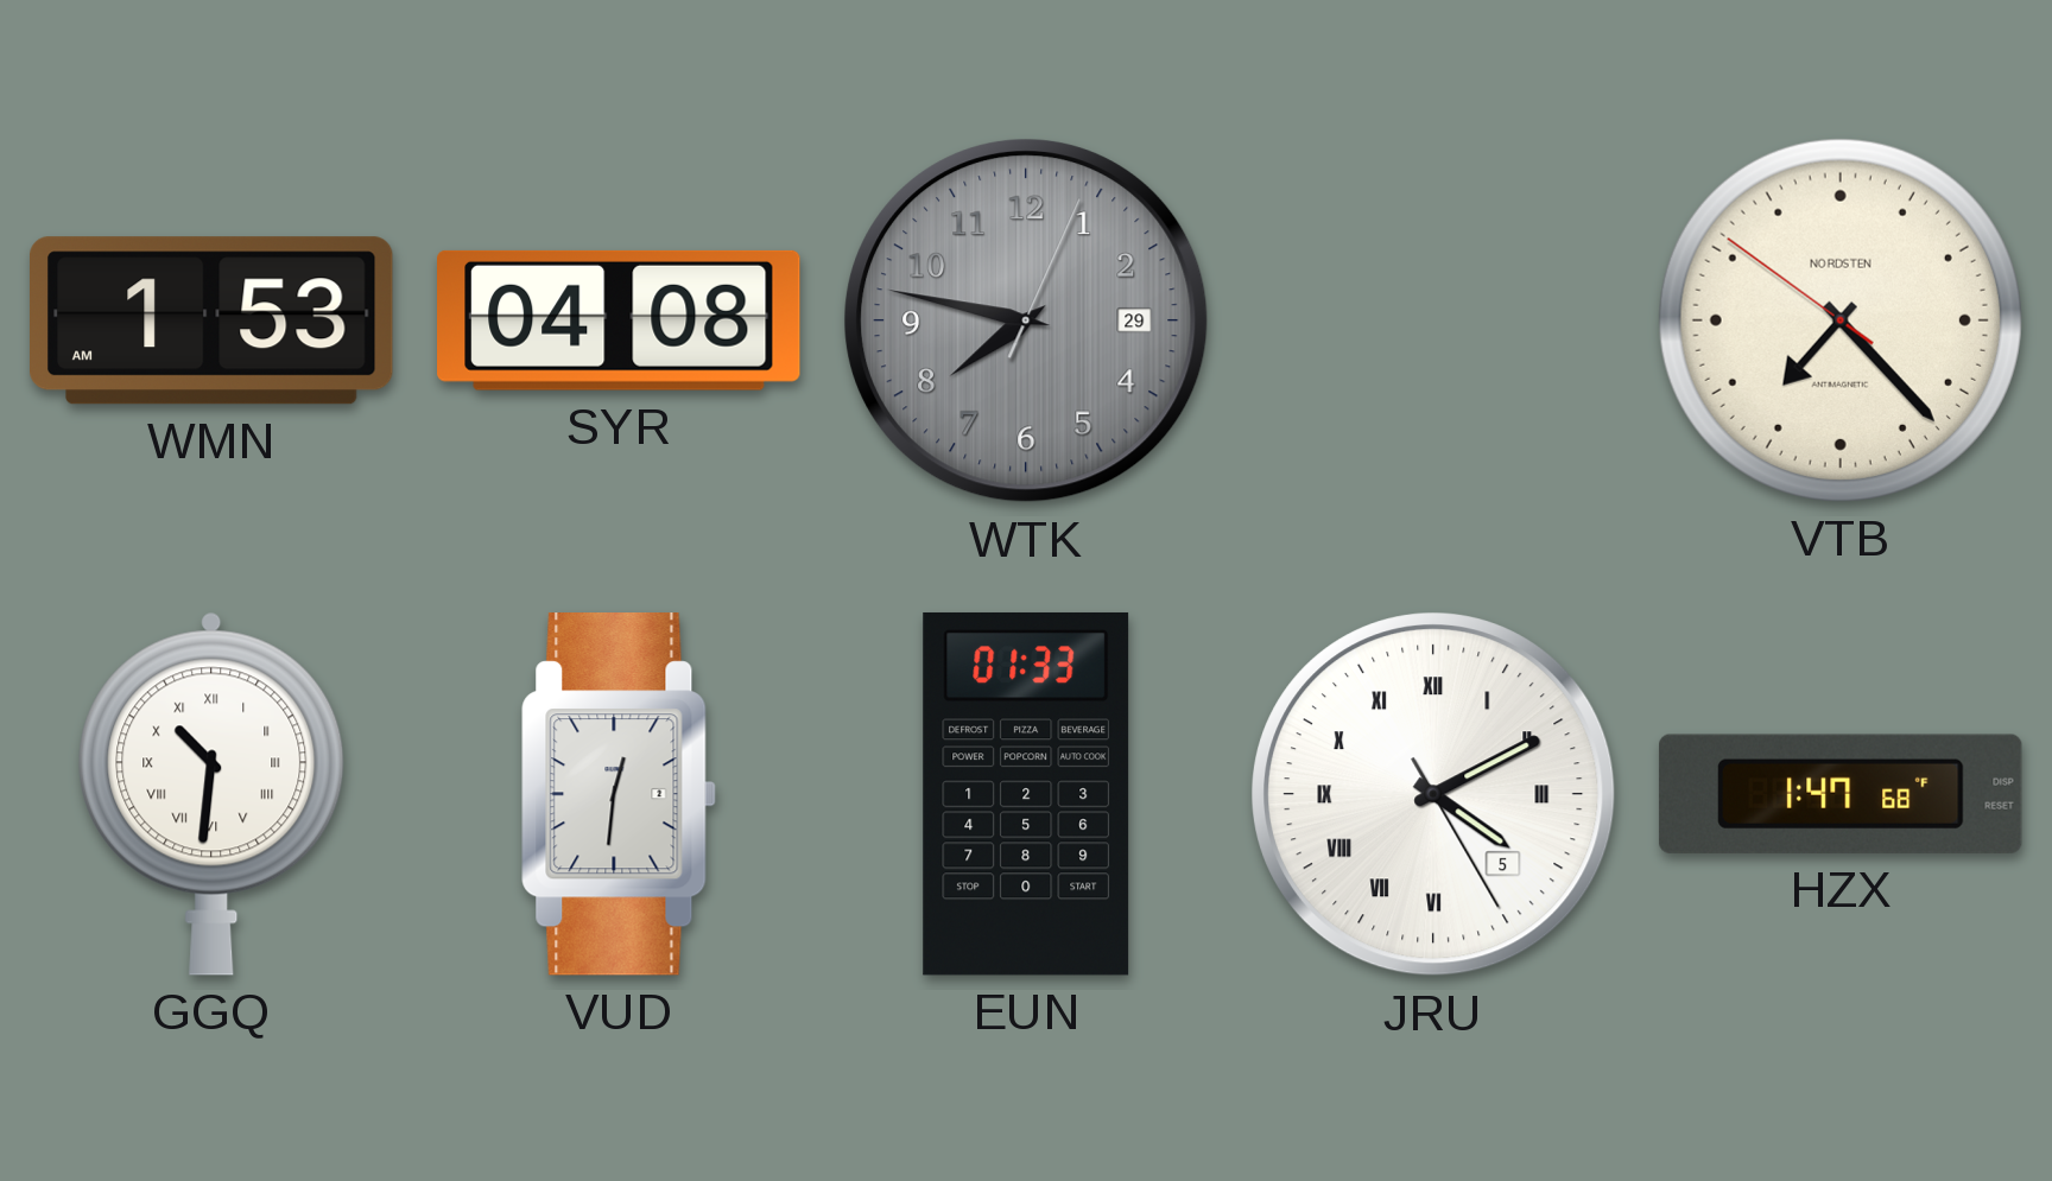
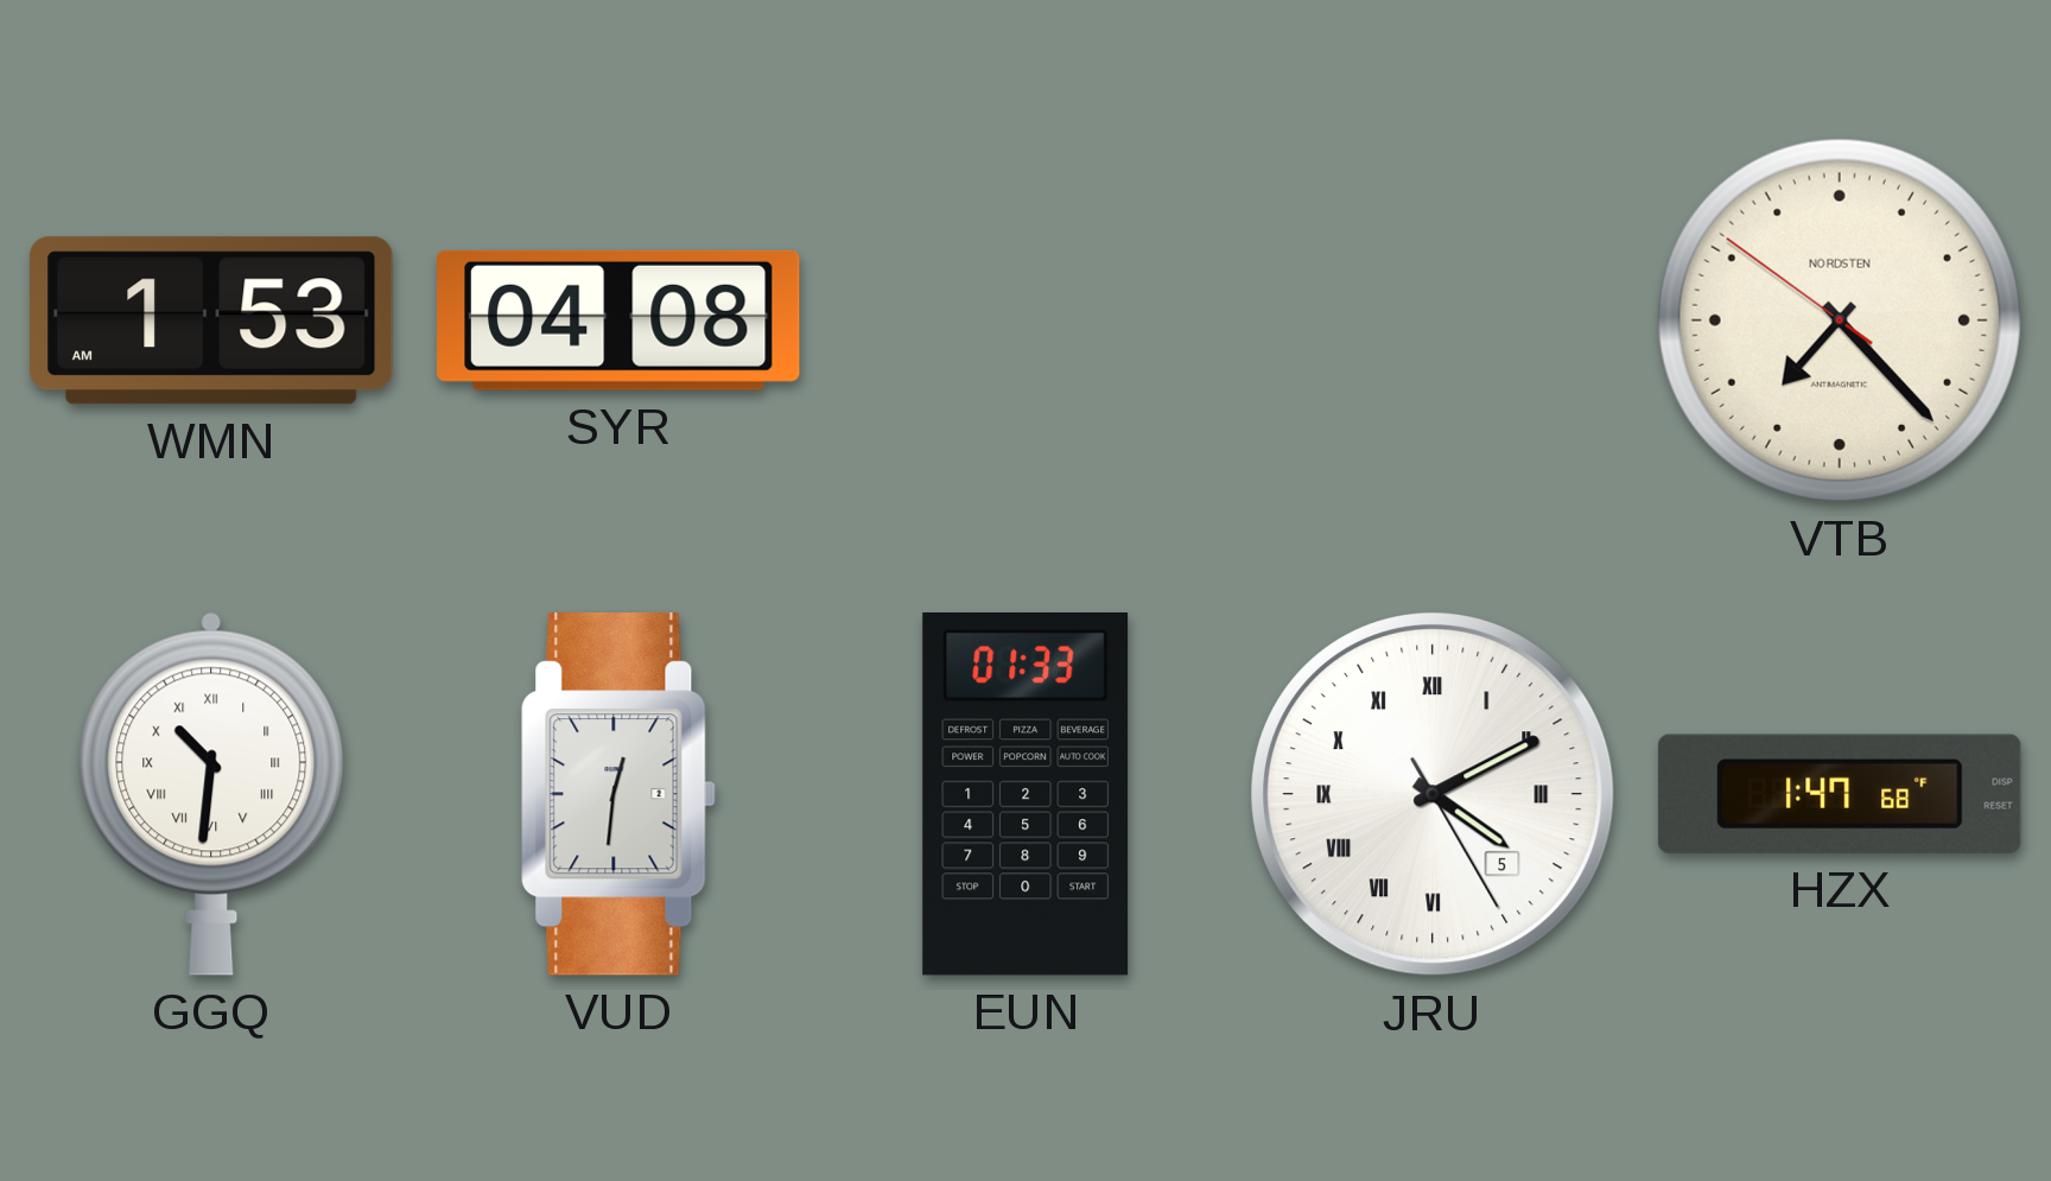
WTK: 7:47 -> none (1026, 320)
